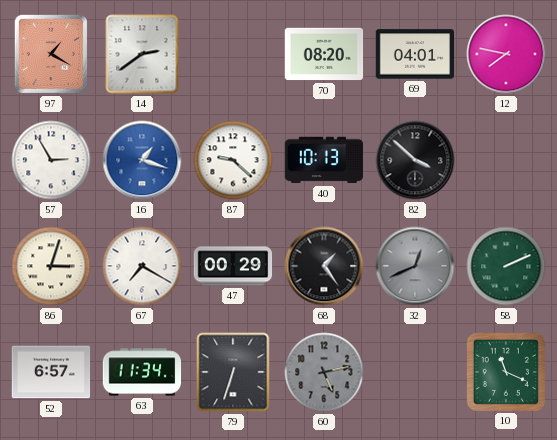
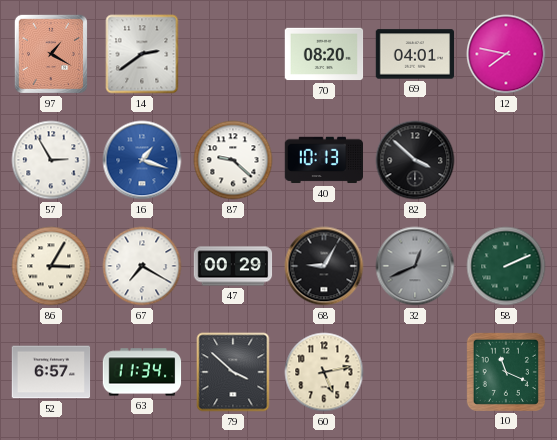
86: 3:03 -> 3:05 (51, 266)
68: 1:24 -> 9:05 (324, 266)
79: 6:33 -> 3:52 (233, 372)
60 dial: grey -> cream (324, 372)
